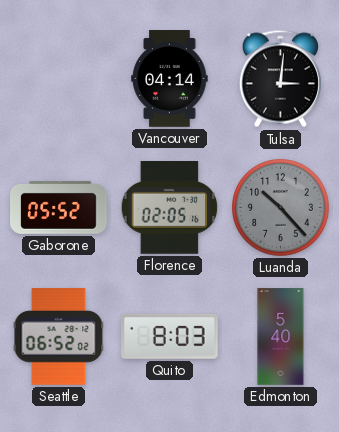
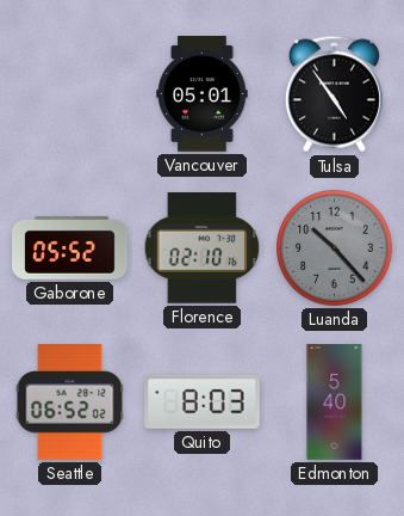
Vancouver: 04:14 -> 05:01 (203, 94)
Tulsa: 3:01 -> 4:54 (334, 94)
Florence: 02:05 -> 02:10 (203, 248)
